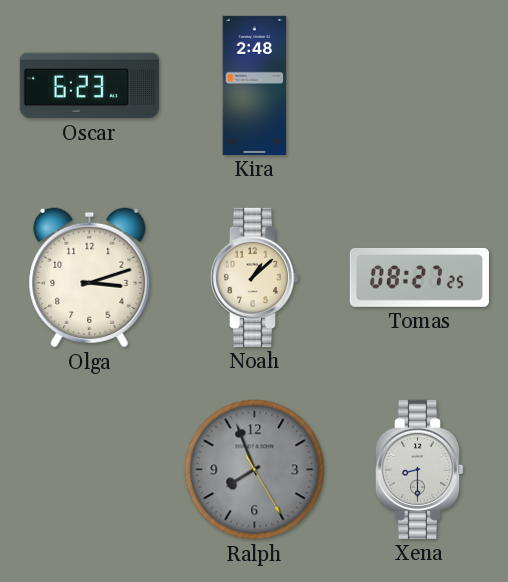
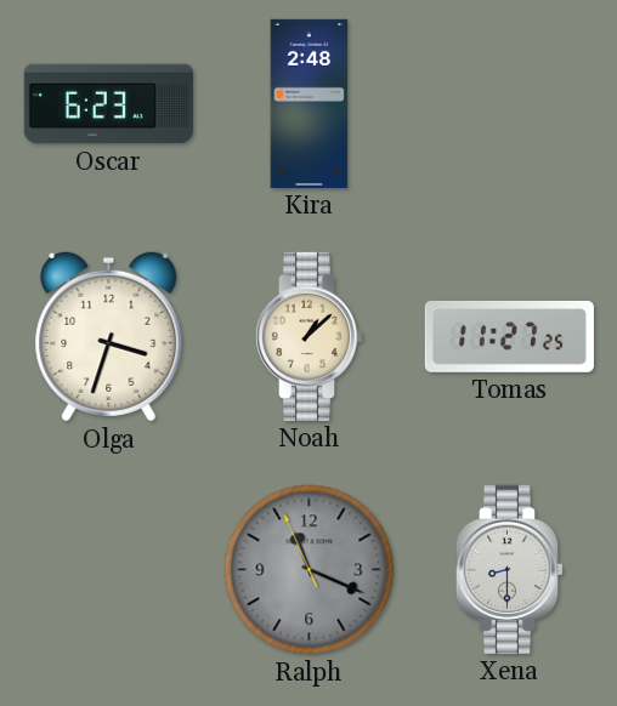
Olga: 3:12 -> 3:33 (109, 337)
Tomas: 08:27 -> 11:27 (509, 337)
Ralph: 7:56 -> 11:18 (310, 570)
